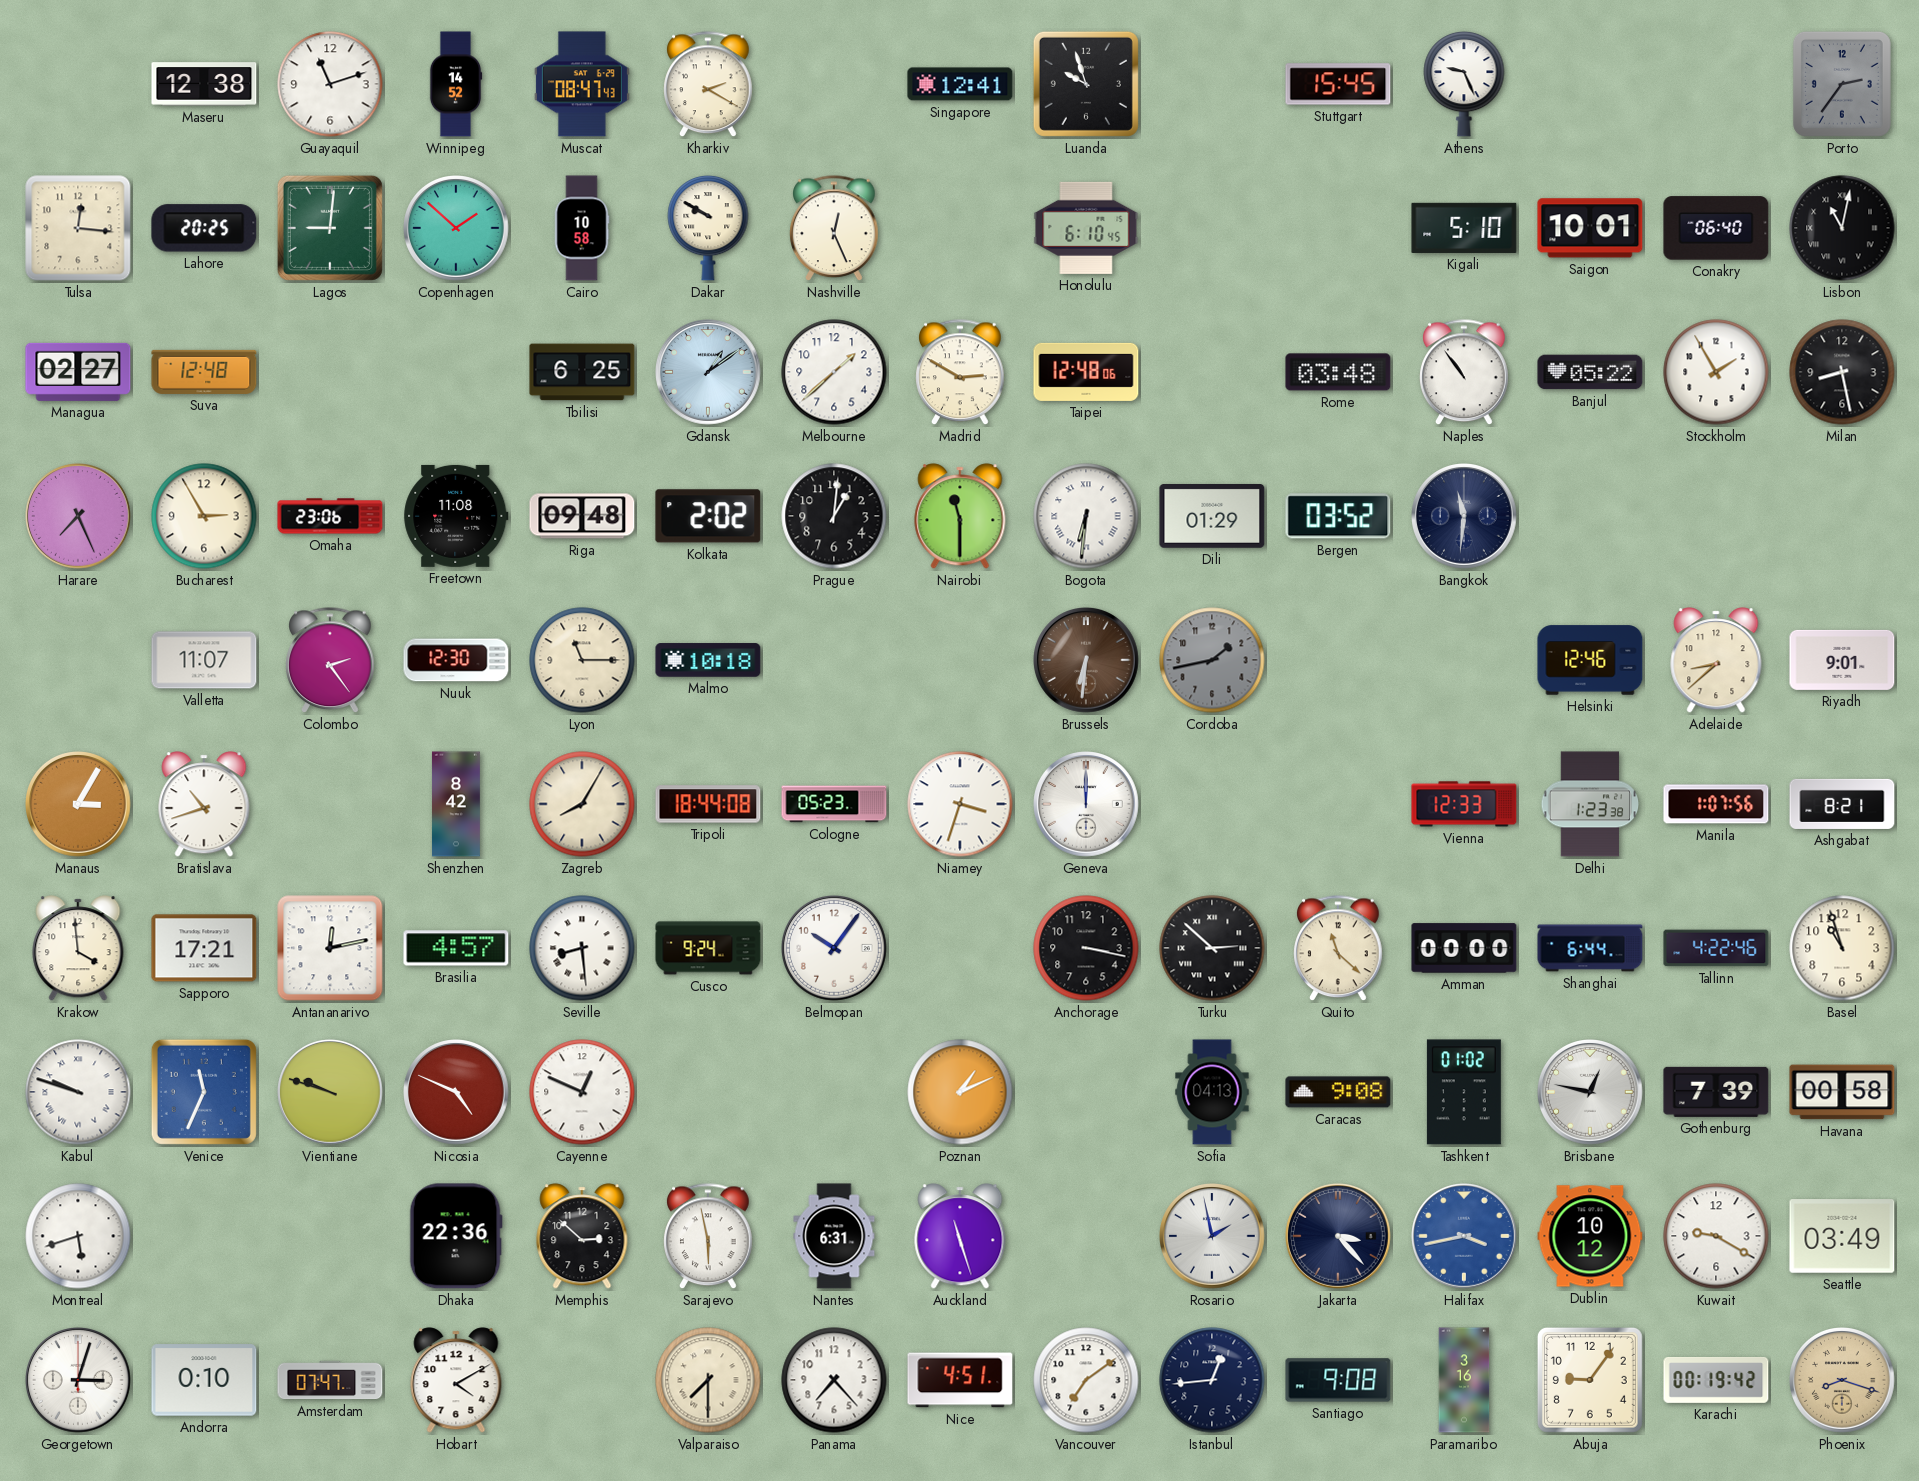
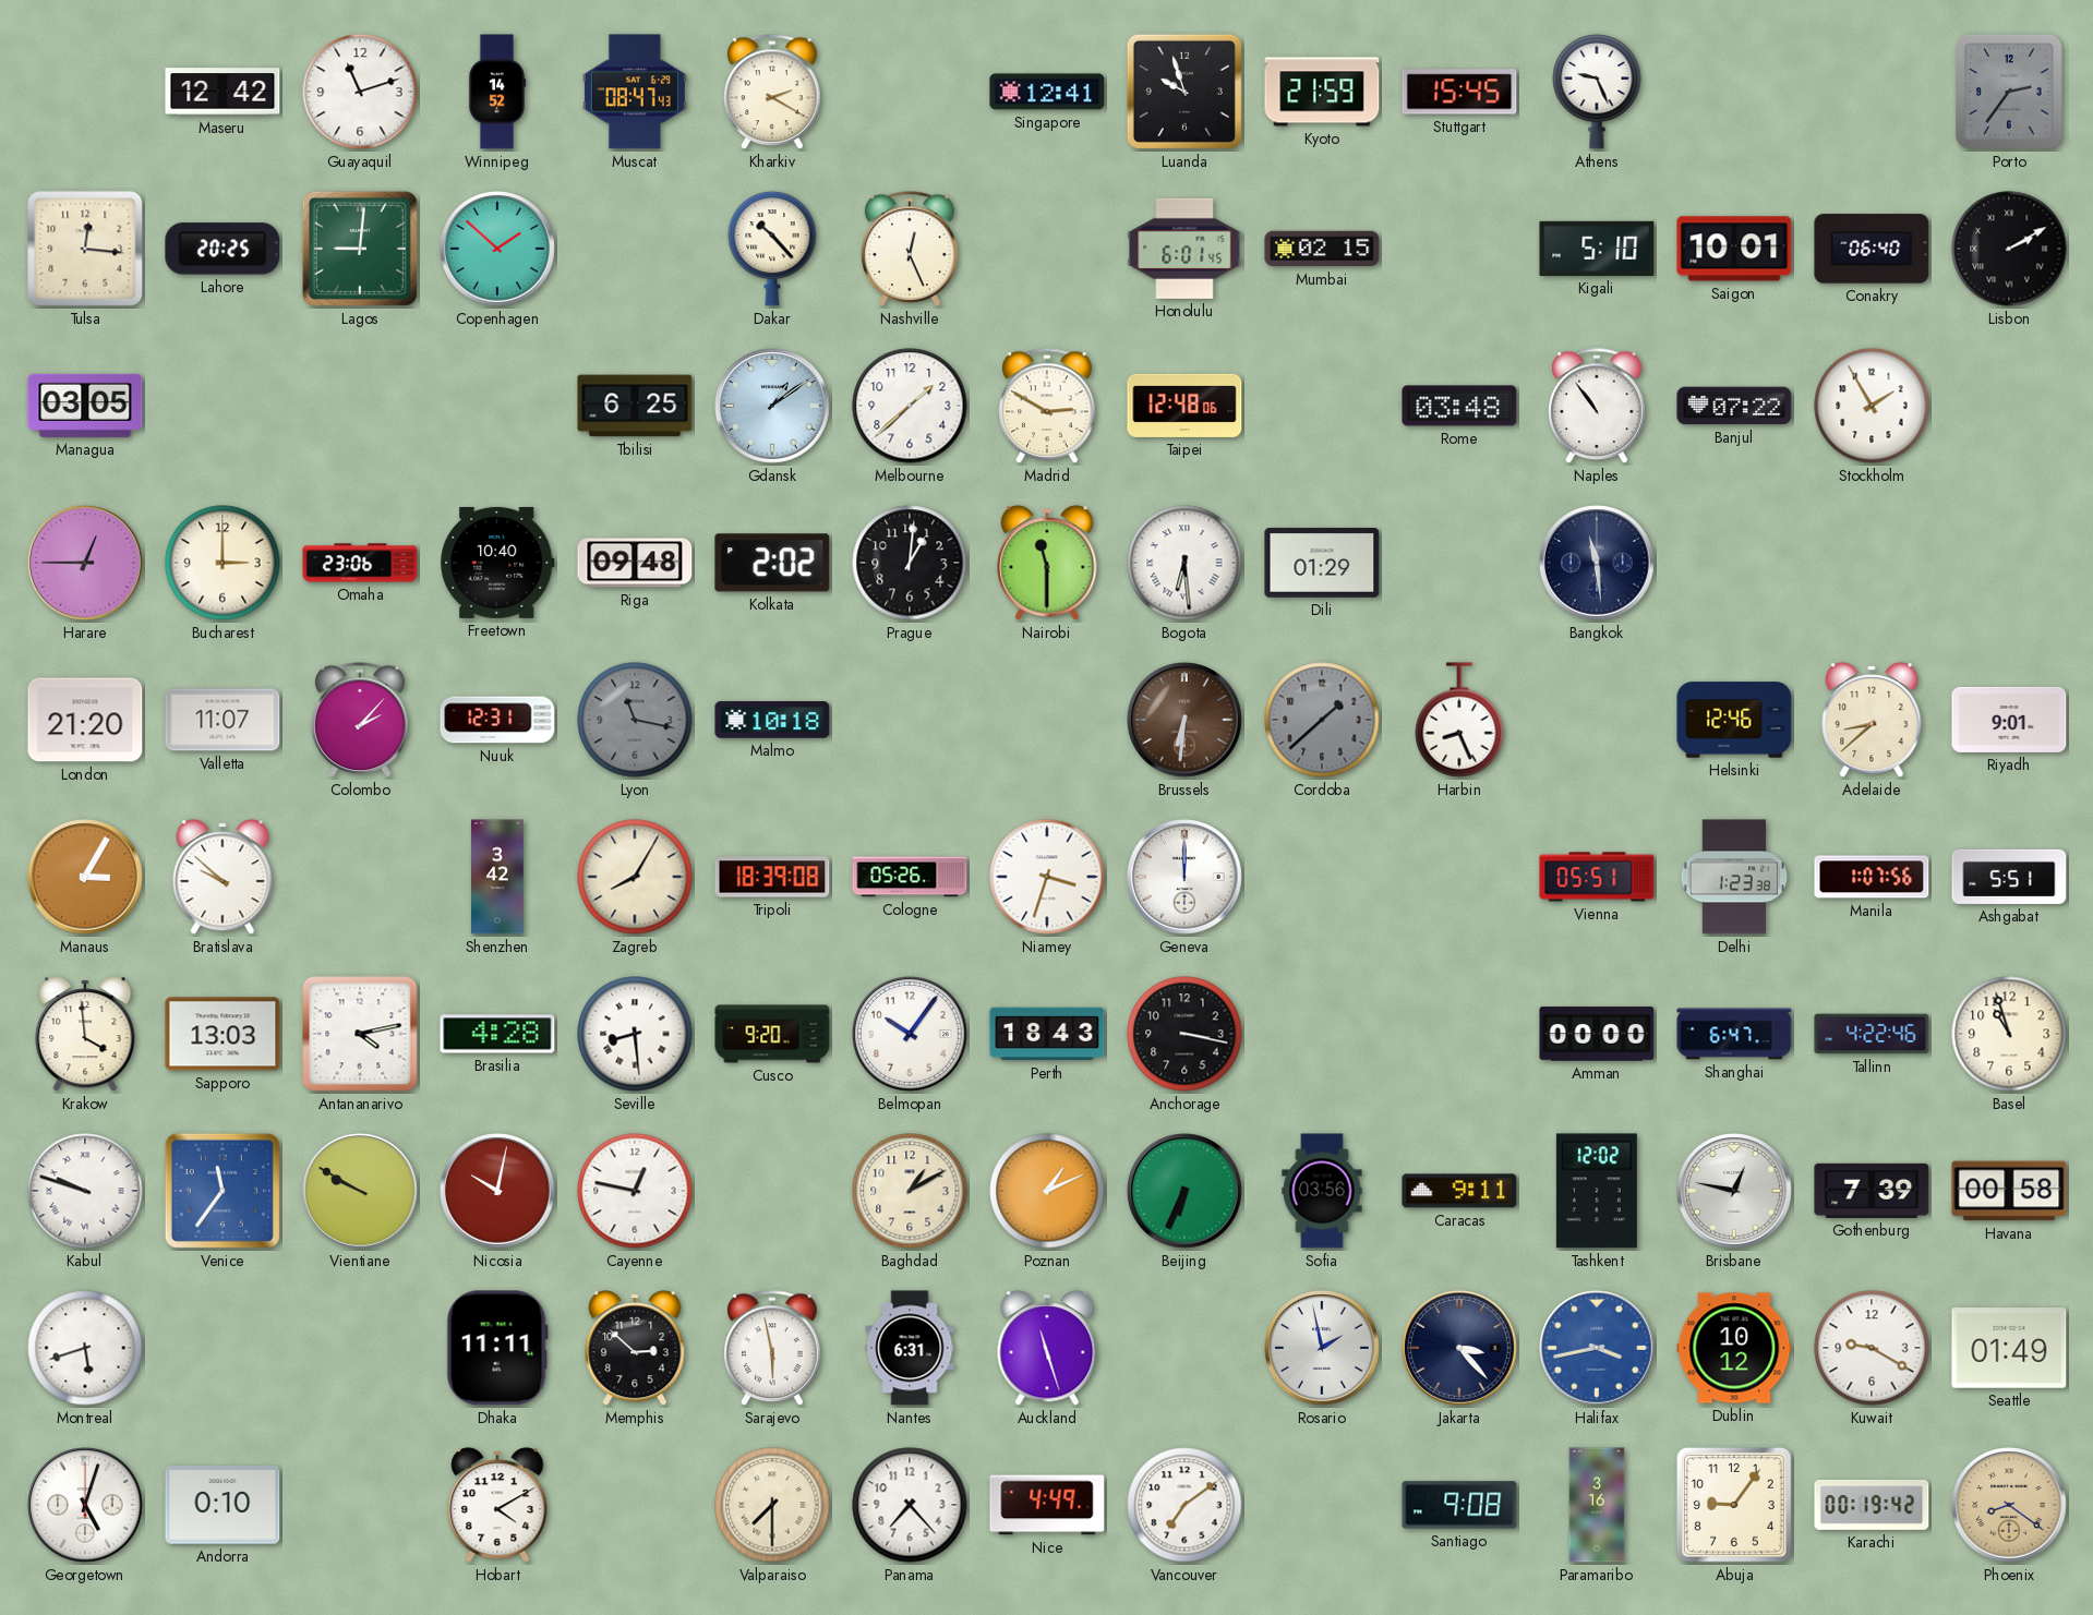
Maseru: 12:38 -> 12:42 (222, 92)
Kyoto: none -> 21:59 (1322, 92)
Cairo: 10:58 -> none (582, 228)
Dakar: 9:50 -> 10:23 (772, 249)
Honolulu: 6:10 -> 6:01 (1184, 249)
Mumbai: none -> 02:15 (1322, 249)
Lisbon: 11:02 -> 2:10 (2009, 249)
Managua: 02:27 -> 03:05 (85, 406)
Suva: 12:48 -> none (204, 372)
Banjul: 05:22 -> 07:22 (1734, 406)
Milan: 8:28 -> none (1842, 372)
Harare: 7:26 -> 12:45 (86, 564)
Bucharest: 2:55 -> 3:00 (222, 563)
Freetown: 11:08 -> 10:40 (497, 563)
Bogota: 6:31 -> 6:29 (1184, 563)
Bergen: 03:52 -> none (1338, 516)
Bangkok: 11:31 -> 11:29 (1598, 564)
London: none -> 21:20 (85, 720)
Colombo: 2:24 -> 2:07 (360, 721)
Nuuk: 12:30 -> 12:31 (497, 720)
Lyon: 11:15 -> 11:17 (635, 720)
Lyon dial: cream -> grey (635, 720)
Cordoba: 1:43 -> 1:38 (1322, 720)
Harbin: none -> 8:26 (1459, 720)
Bratislava: 10:42 -> 9:52 (222, 877)
Shenzhen: 8:42 -> 3:42 (497, 877)
Tripoli: 18:44 -> 18:39 (772, 877)
Cologne: 05:23 -> 05:26 (910, 877)
Vienna: 12:33 -> 05:51 (1597, 877)
Ashgabat: 8:21 -> 5:51 (2009, 877)
Sapporo: 17:21 -> 13:03 (222, 1034)
Antananarivo: 12:13 -> 4:13 (360, 1034)
Brasilia: 4:57 -> 4:28 (497, 1034)
Cusco: 9:24 -> 9:20 (772, 1034)
Perth: none -> 18:43 (1047, 1034)
Turku: 2:52 -> none (1212, 948)
Quito: 11:22 -> none (1338, 949)
Shanghai: 6:44 -> 6:47 (1734, 1034)
Venice: 11:34 -> 11:36 (222, 1191)
Vientiane: 9:48 -> 9:50 (361, 1192)
Nicosia: 4:49 -> 10:02 (498, 1192)
Cayenne: 12:49 -> 12:47 (635, 1191)
Baghdad: none -> 1:10 (910, 1191)
Beijing: none -> 6:34 (1186, 1192)
Sofia: 04:13 -> 03:56 (1322, 1191)
Caracas: 9:08 -> 9:11 (1459, 1191)
Tashkent: 01:02 -> 12:02 (1597, 1191)
Dhaka: 22:36 -> 11:11 (497, 1348)
Seattle: 03:49 -> 01:49 (2009, 1348)
Georgetown: 3:03 -> 5:03 (86, 1506)
Amsterdam: 07:47 -> none (330, 1380)
Nice: 4:51 -> 4:49 (1047, 1505)
Istanbul: 12:44 -> none (1212, 1380)
Phoenix: 8:18 -> 8:21 (2010, 1506)
